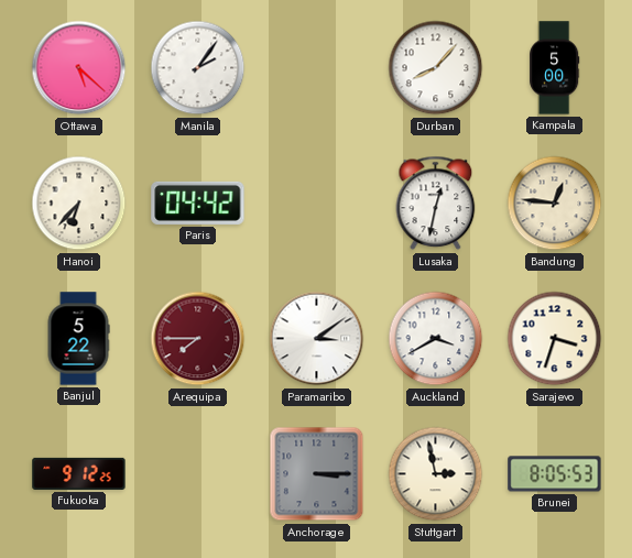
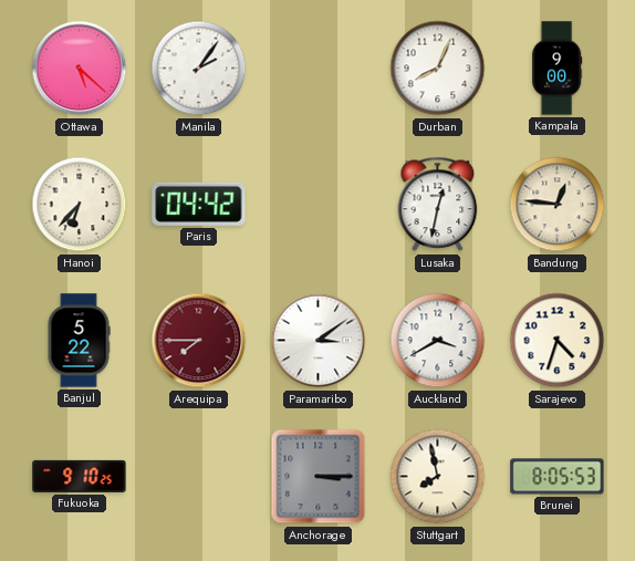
Durban: 8:07 -> 8:04 (438, 69)
Kampala: 5:00 -> 9:00 (558, 69)
Sarajevo: 3:33 -> 4:33 (558, 341)
Fukuoka: 9:12 -> 9:10 (80, 476)
Stuttgart: 2:58 -> 7:58 (438, 477)
